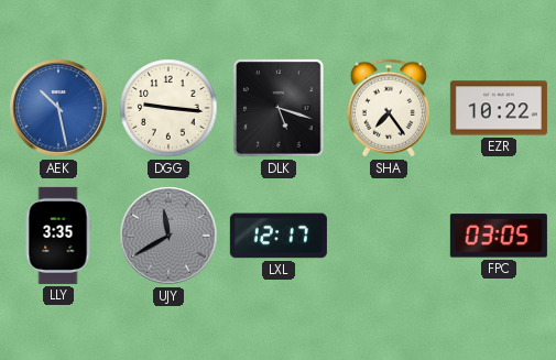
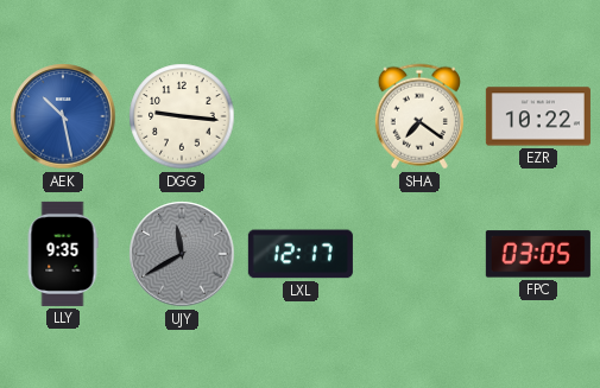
DLK: 5:18 -> none (279, 108)
SHA: 7:24 -> 7:21 (419, 116)
LLY: 3:35 -> 9:35 (63, 254)
